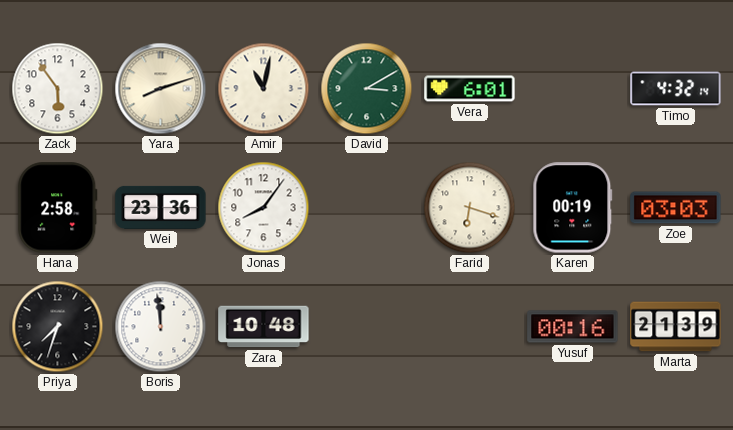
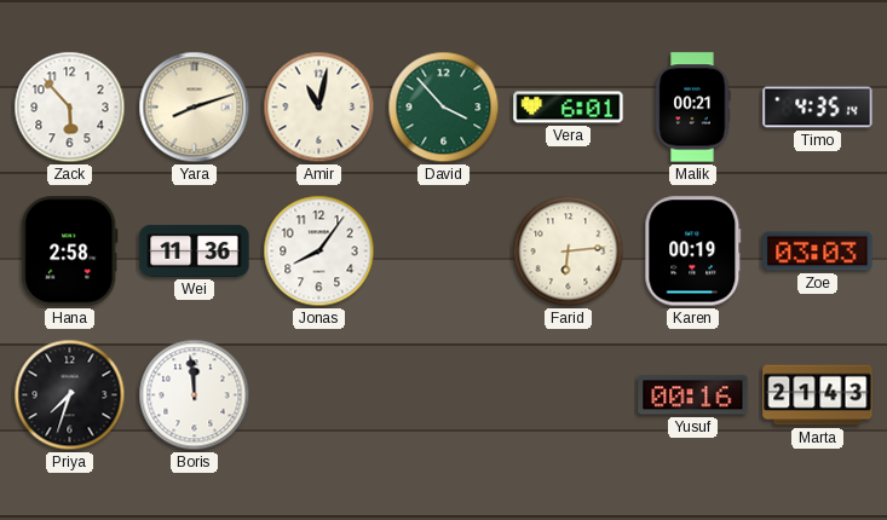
Zack: 5:54 -> 5:53 (70, 108)
David: 3:10 -> 3:53 (444, 108)
Malik: none -> 00:21 (693, 108)
Timo: 4:32 -> 4:35 (818, 108)
Wei: 23:36 -> 11:36 (195, 250)
Farid: 6:18 -> 6:14 (569, 252)
Zara: 10:48 -> none (264, 327)
Marta: 21:39 -> 21:43 (818, 395)
